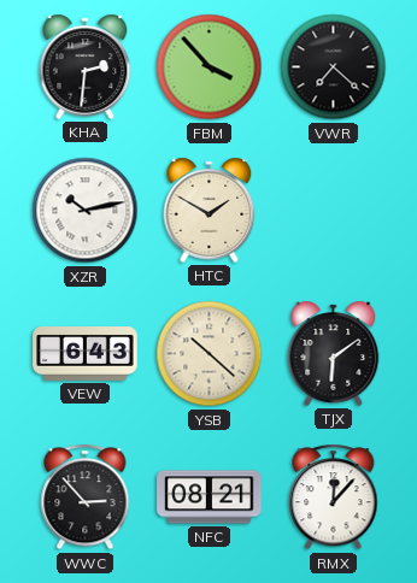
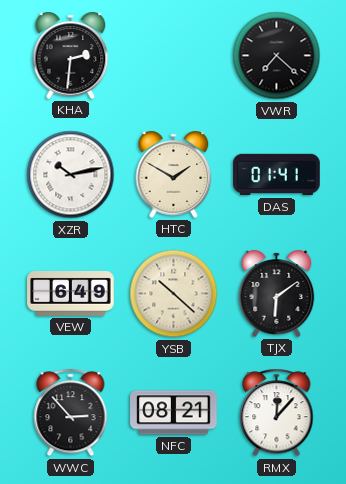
FBM: 3:53 -> none (210, 67)
DAS: none -> 01:41 (277, 175)
VEW: 6:43 -> 6:49 (71, 294)
